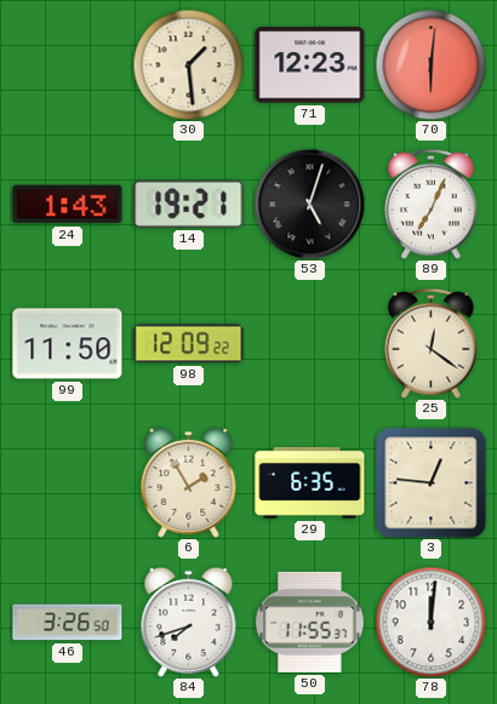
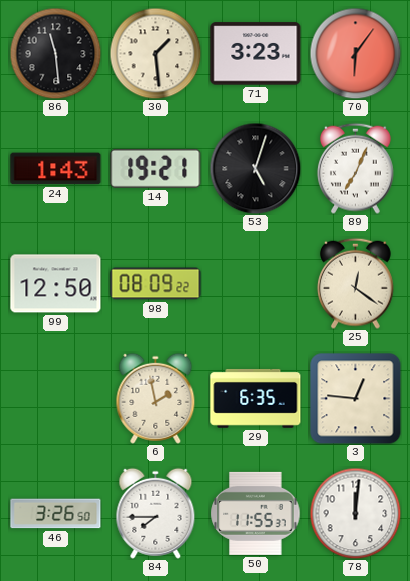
86: none -> 11:29 (55, 53)
71: 12:23 -> 3:23 (256, 54)
70: 6:01 -> 6:06 (355, 53)
99: 11:50 -> 12:50 (56, 284)
98: 12:09 -> 08:09 (156, 284)
6: 1:55 -> 1:58 (156, 398)
84: 7:42 -> 7:45 (156, 513)
